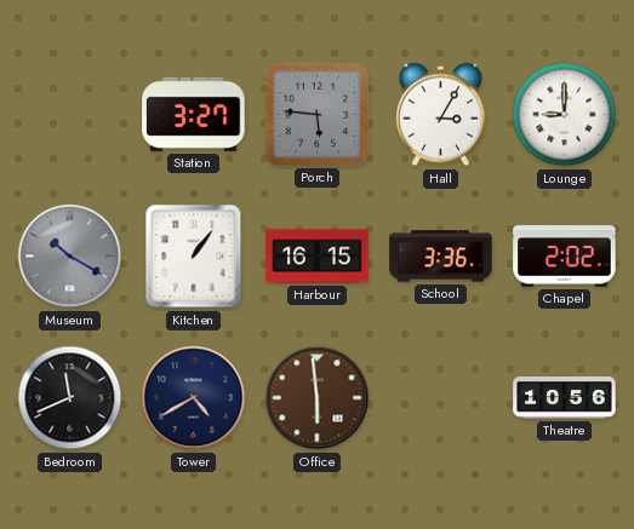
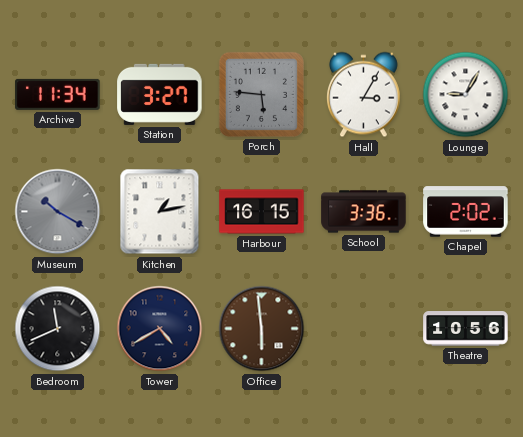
Archive: none -> 11:34 (58, 94)
Lounge: 9:00 -> 9:05 (466, 95)
Kitchen: 1:06 -> 1:13 (160, 212)
